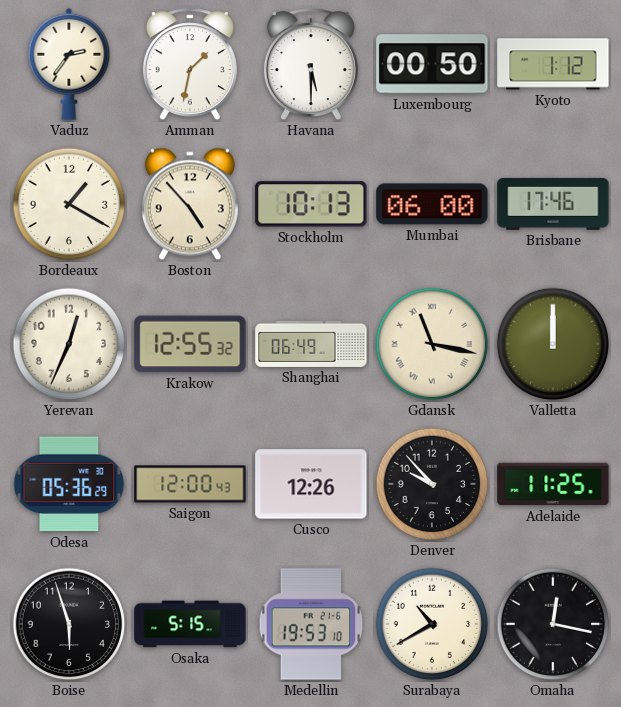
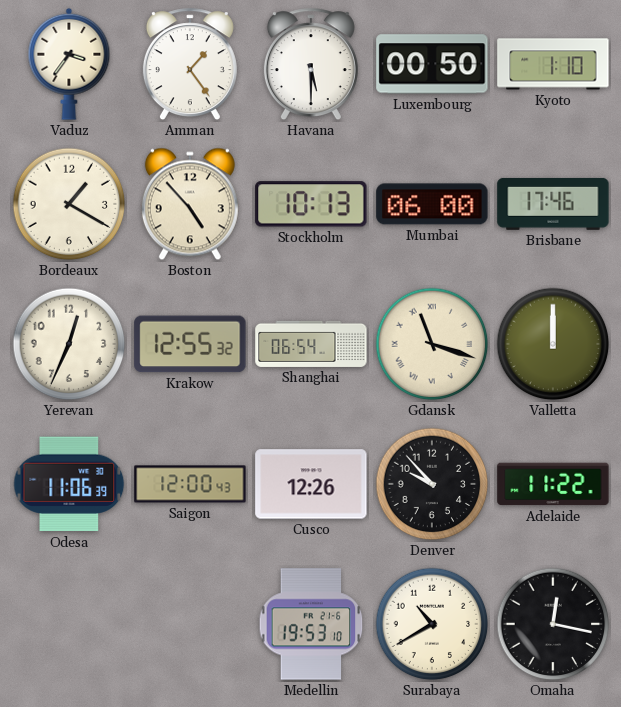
Vaduz: 2:36 -> 3:36 (69, 64)
Amman: 1:32 -> 1:24 (190, 65)
Kyoto: 1:12 -> 1:10 (553, 64)
Shanghai: 06:49 -> 06:54 (311, 344)
Gdansk: 11:17 -> 11:18 (432, 344)
Odesa: 05:36 -> 11:06 (69, 484)
Adelaide: 11:25 -> 11:22 (553, 484)
Boise: 5:57 -> none (69, 624)
Osaka: 5:15 -> none (190, 624)
